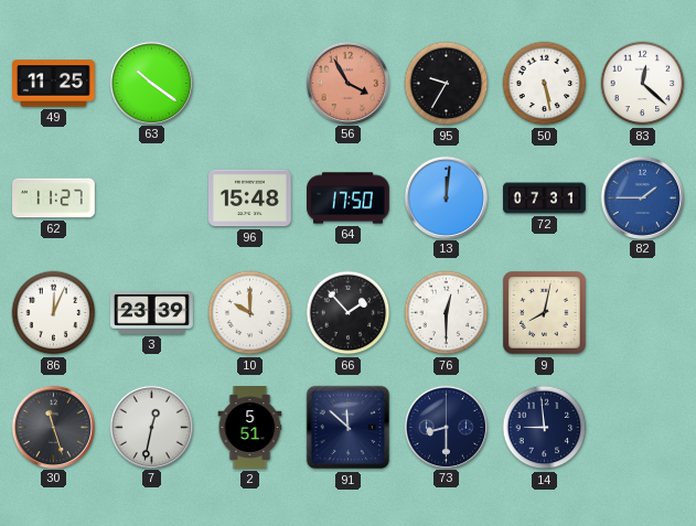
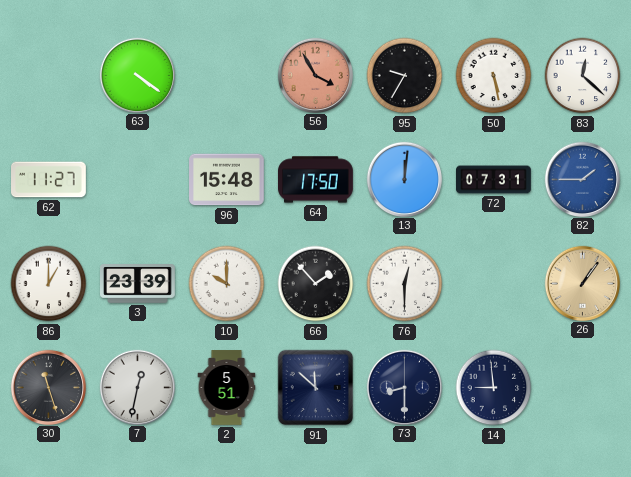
49: 11:25 -> none (54, 84)
63: 10:21 -> 4:21 (137, 75)
86: 12:04 -> 1:00 (49, 284)
9: 8:02 -> none (545, 313)
26: none -> 1:06 (582, 283)
